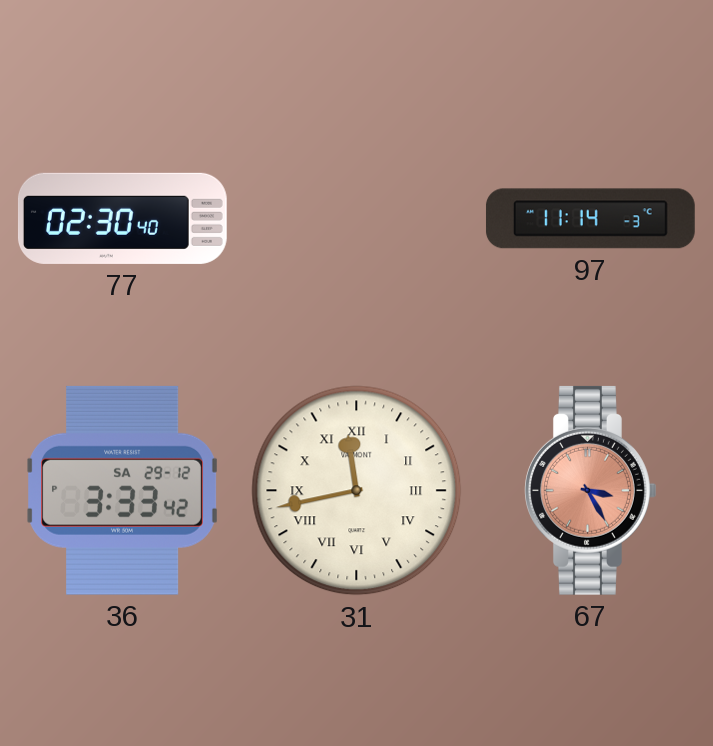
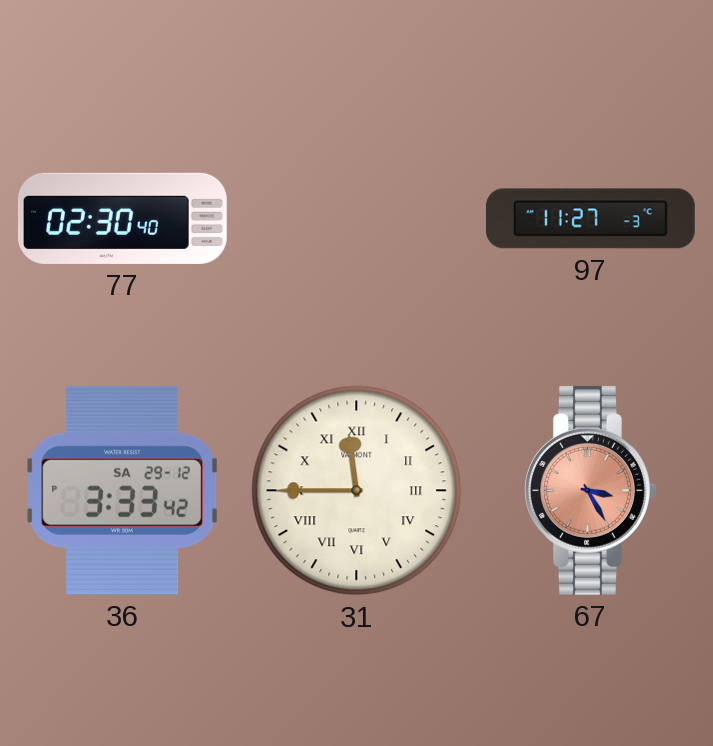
97: 11:14 -> 11:27 (590, 219)
31: 11:43 -> 11:45 (357, 491)
